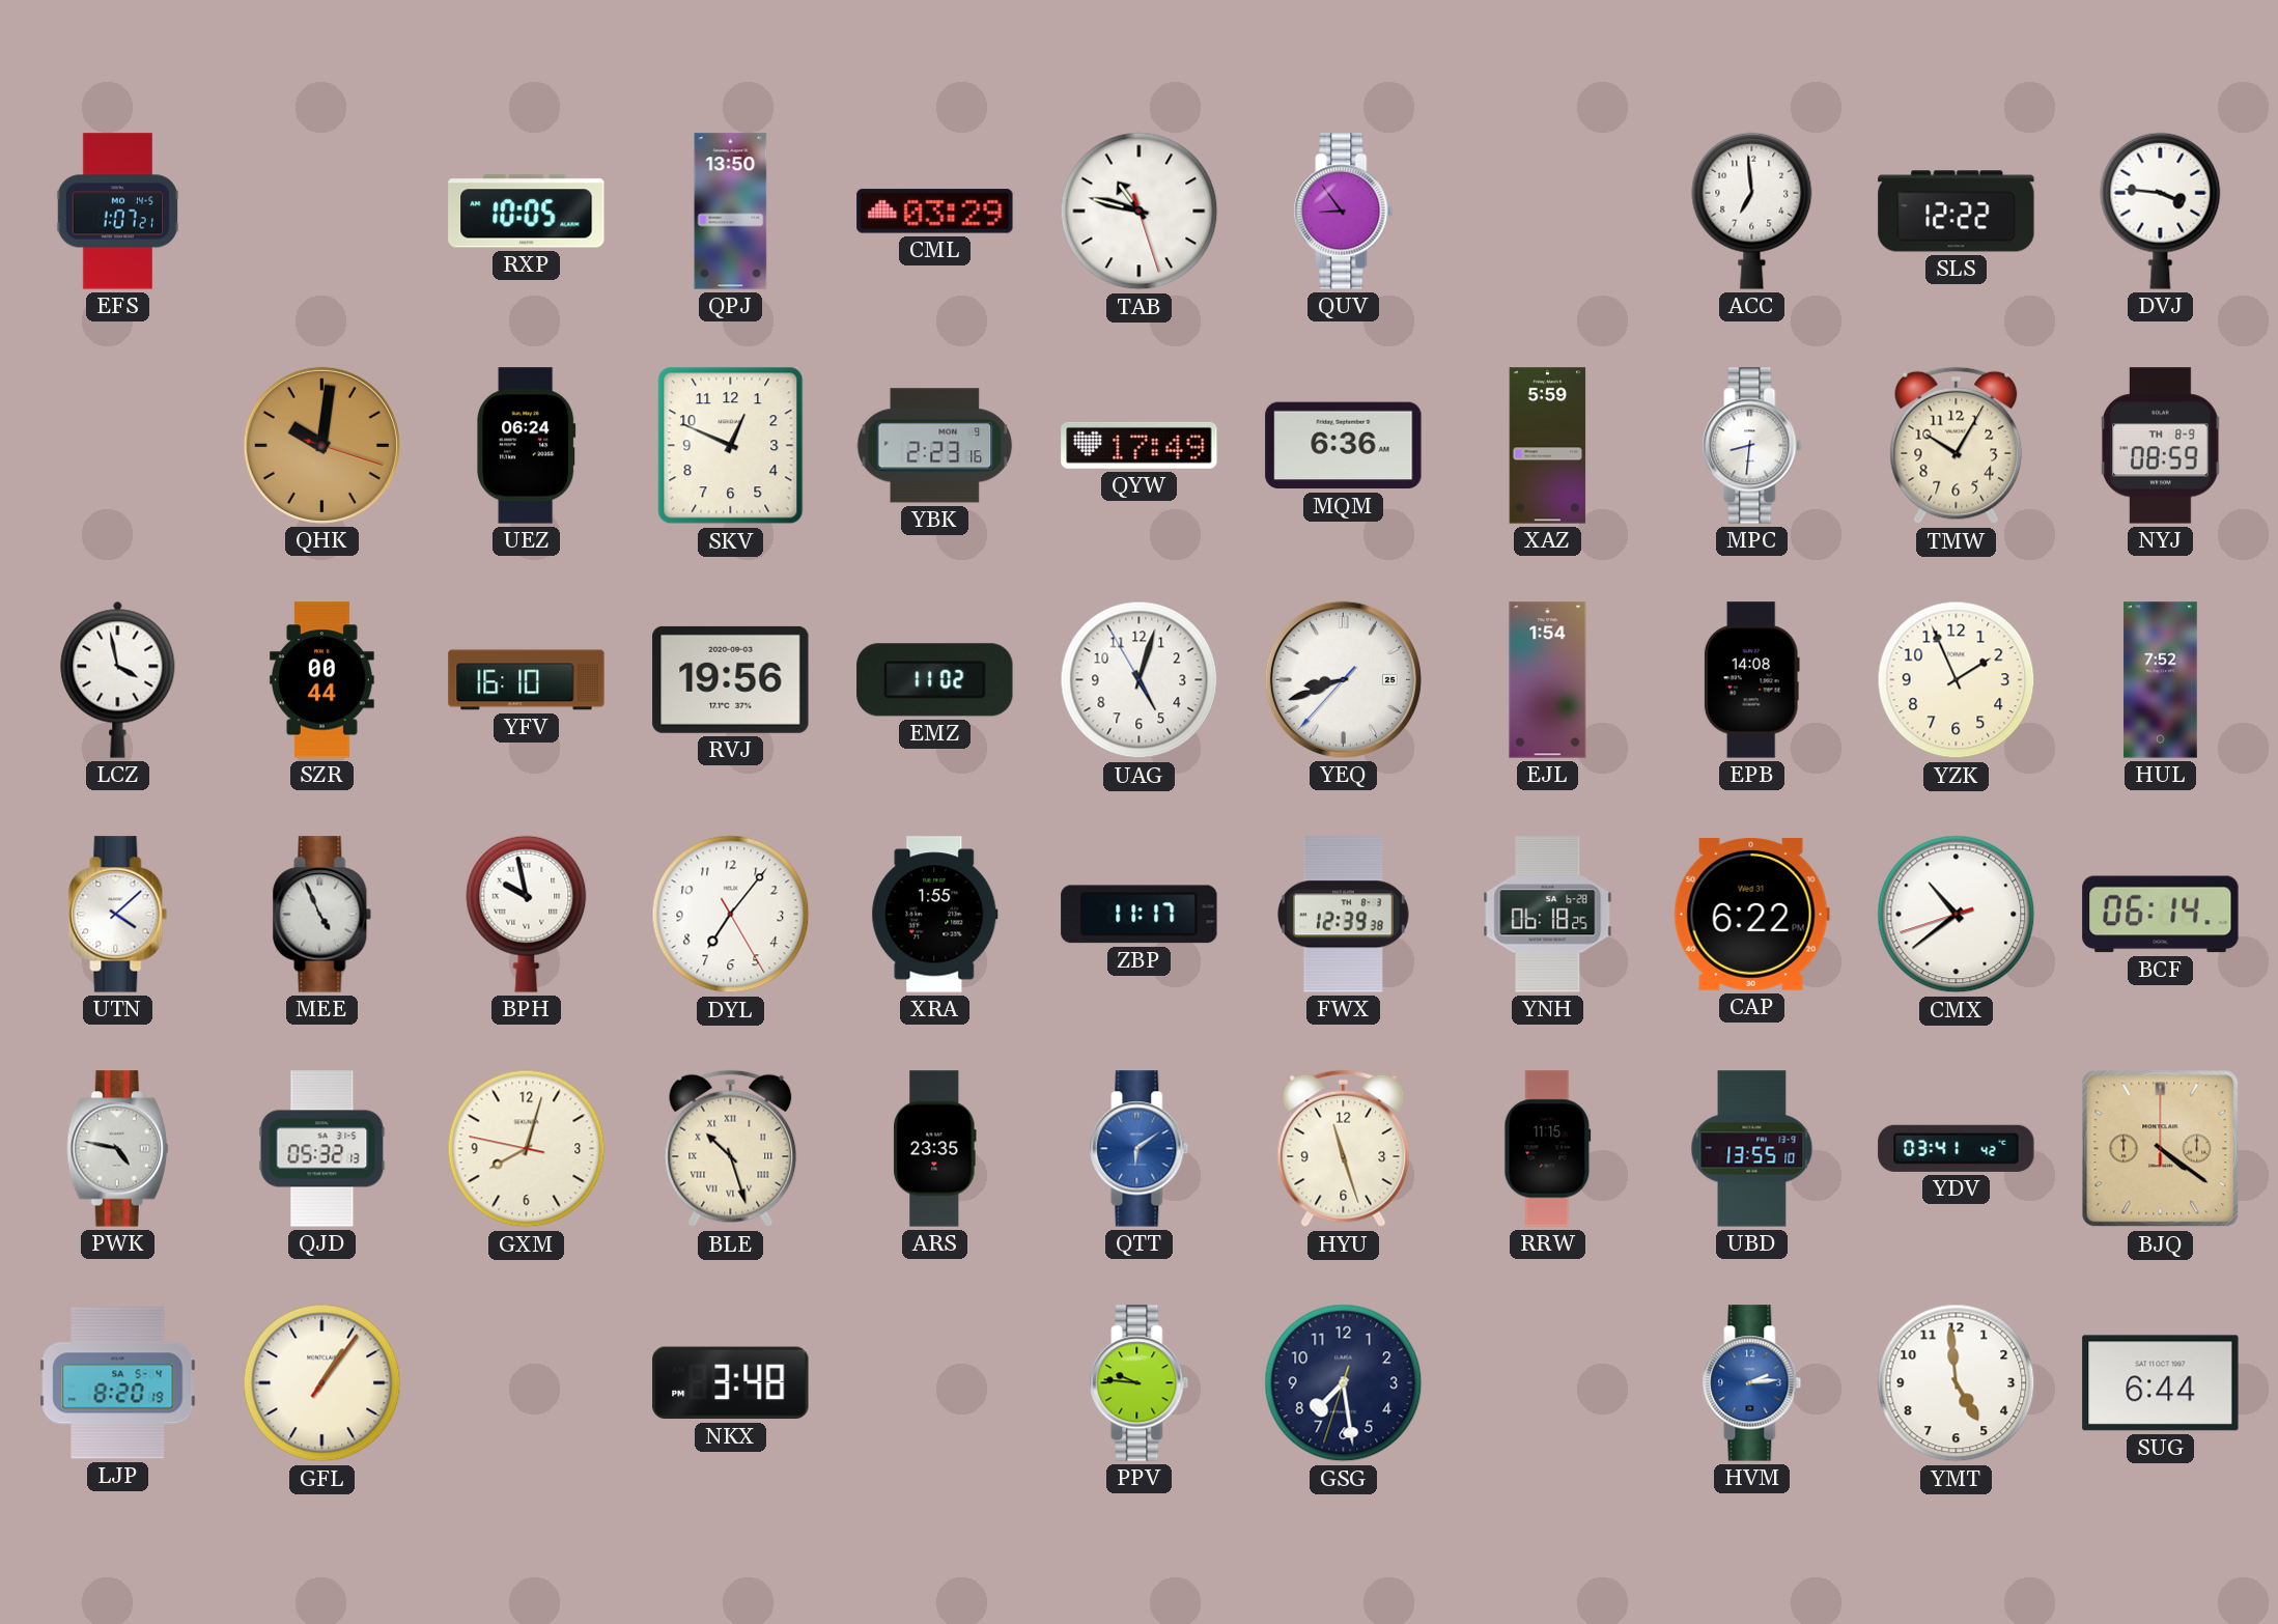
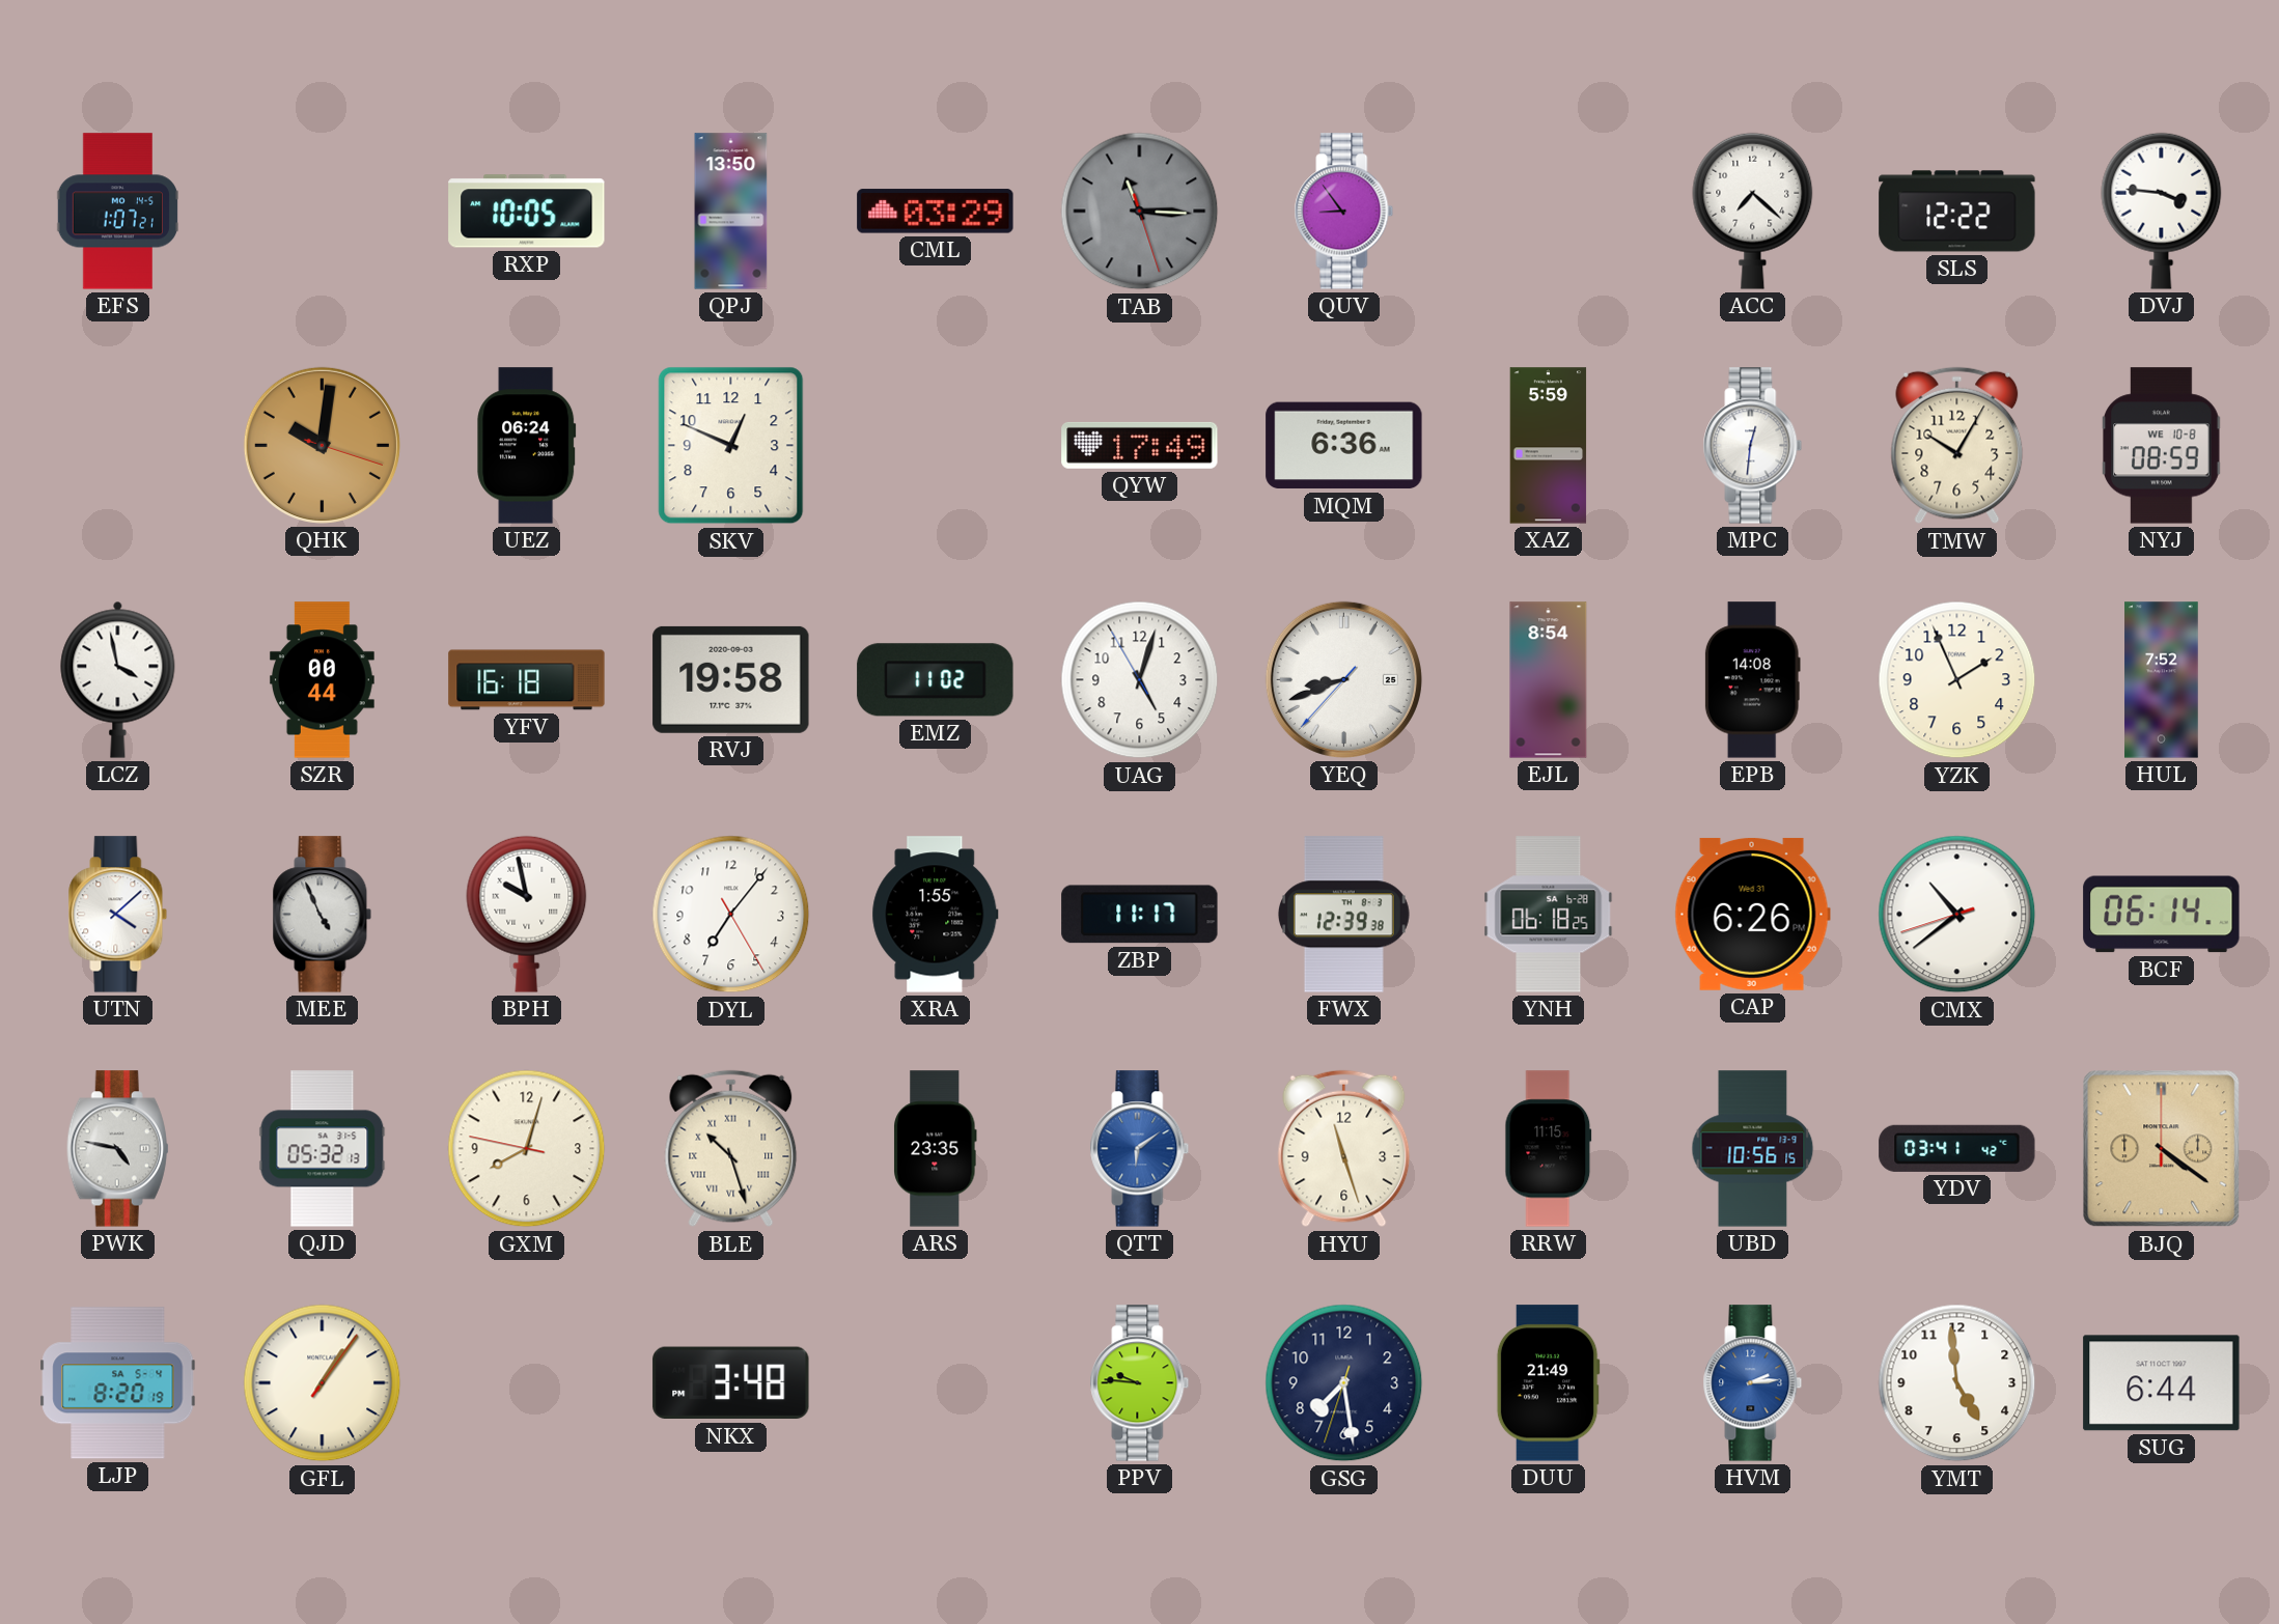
TAB: 10:47 -> 11:15 (1140, 212)
TAB dial: white -> grey (1140, 212)
ACC: 6:59 -> 7:22 (1753, 211)
YBK: 2:23 -> none (935, 446)
MPC: 8:31 -> 12:31 (1753, 446)
NYJ date: TH 8-9 -> WE 10-8 (2162, 446)
YFV: 16:10 -> 16:18 (527, 680)
RVJ: 19:56 -> 19:58 (731, 679)
EJL: 1:54 -> 8:54 (1549, 680)
CAP: 6:22 -> 6:26 (1752, 914)
UBD: 13:55 -> 10:56 (1753, 1149)
DUU: none -> 21:49 (1548, 1383)
